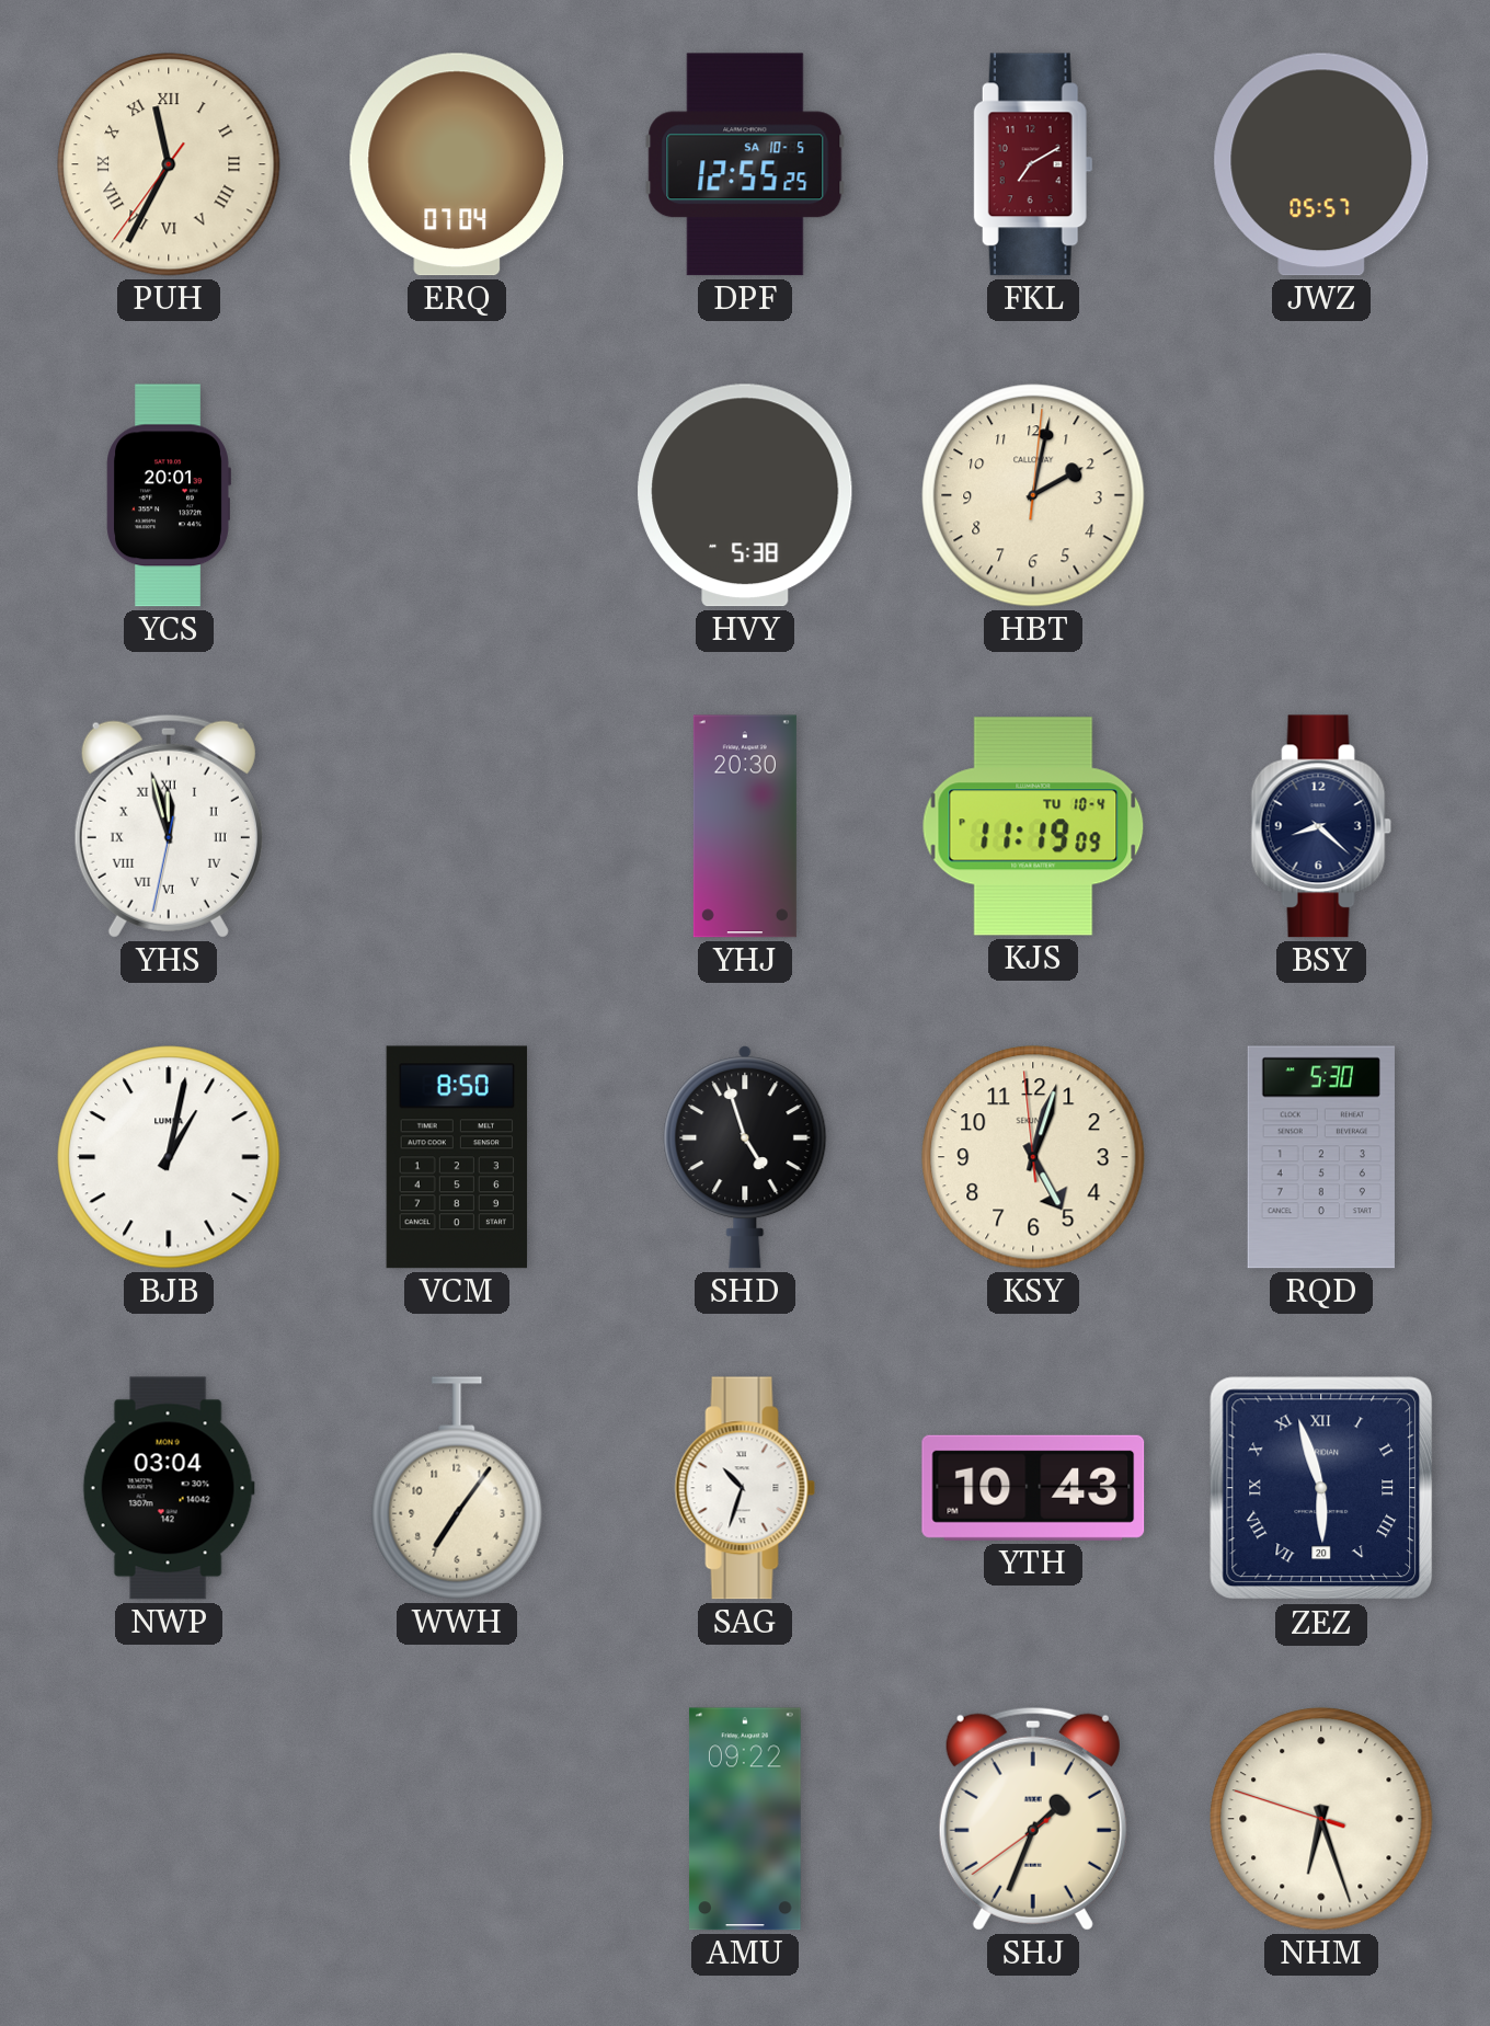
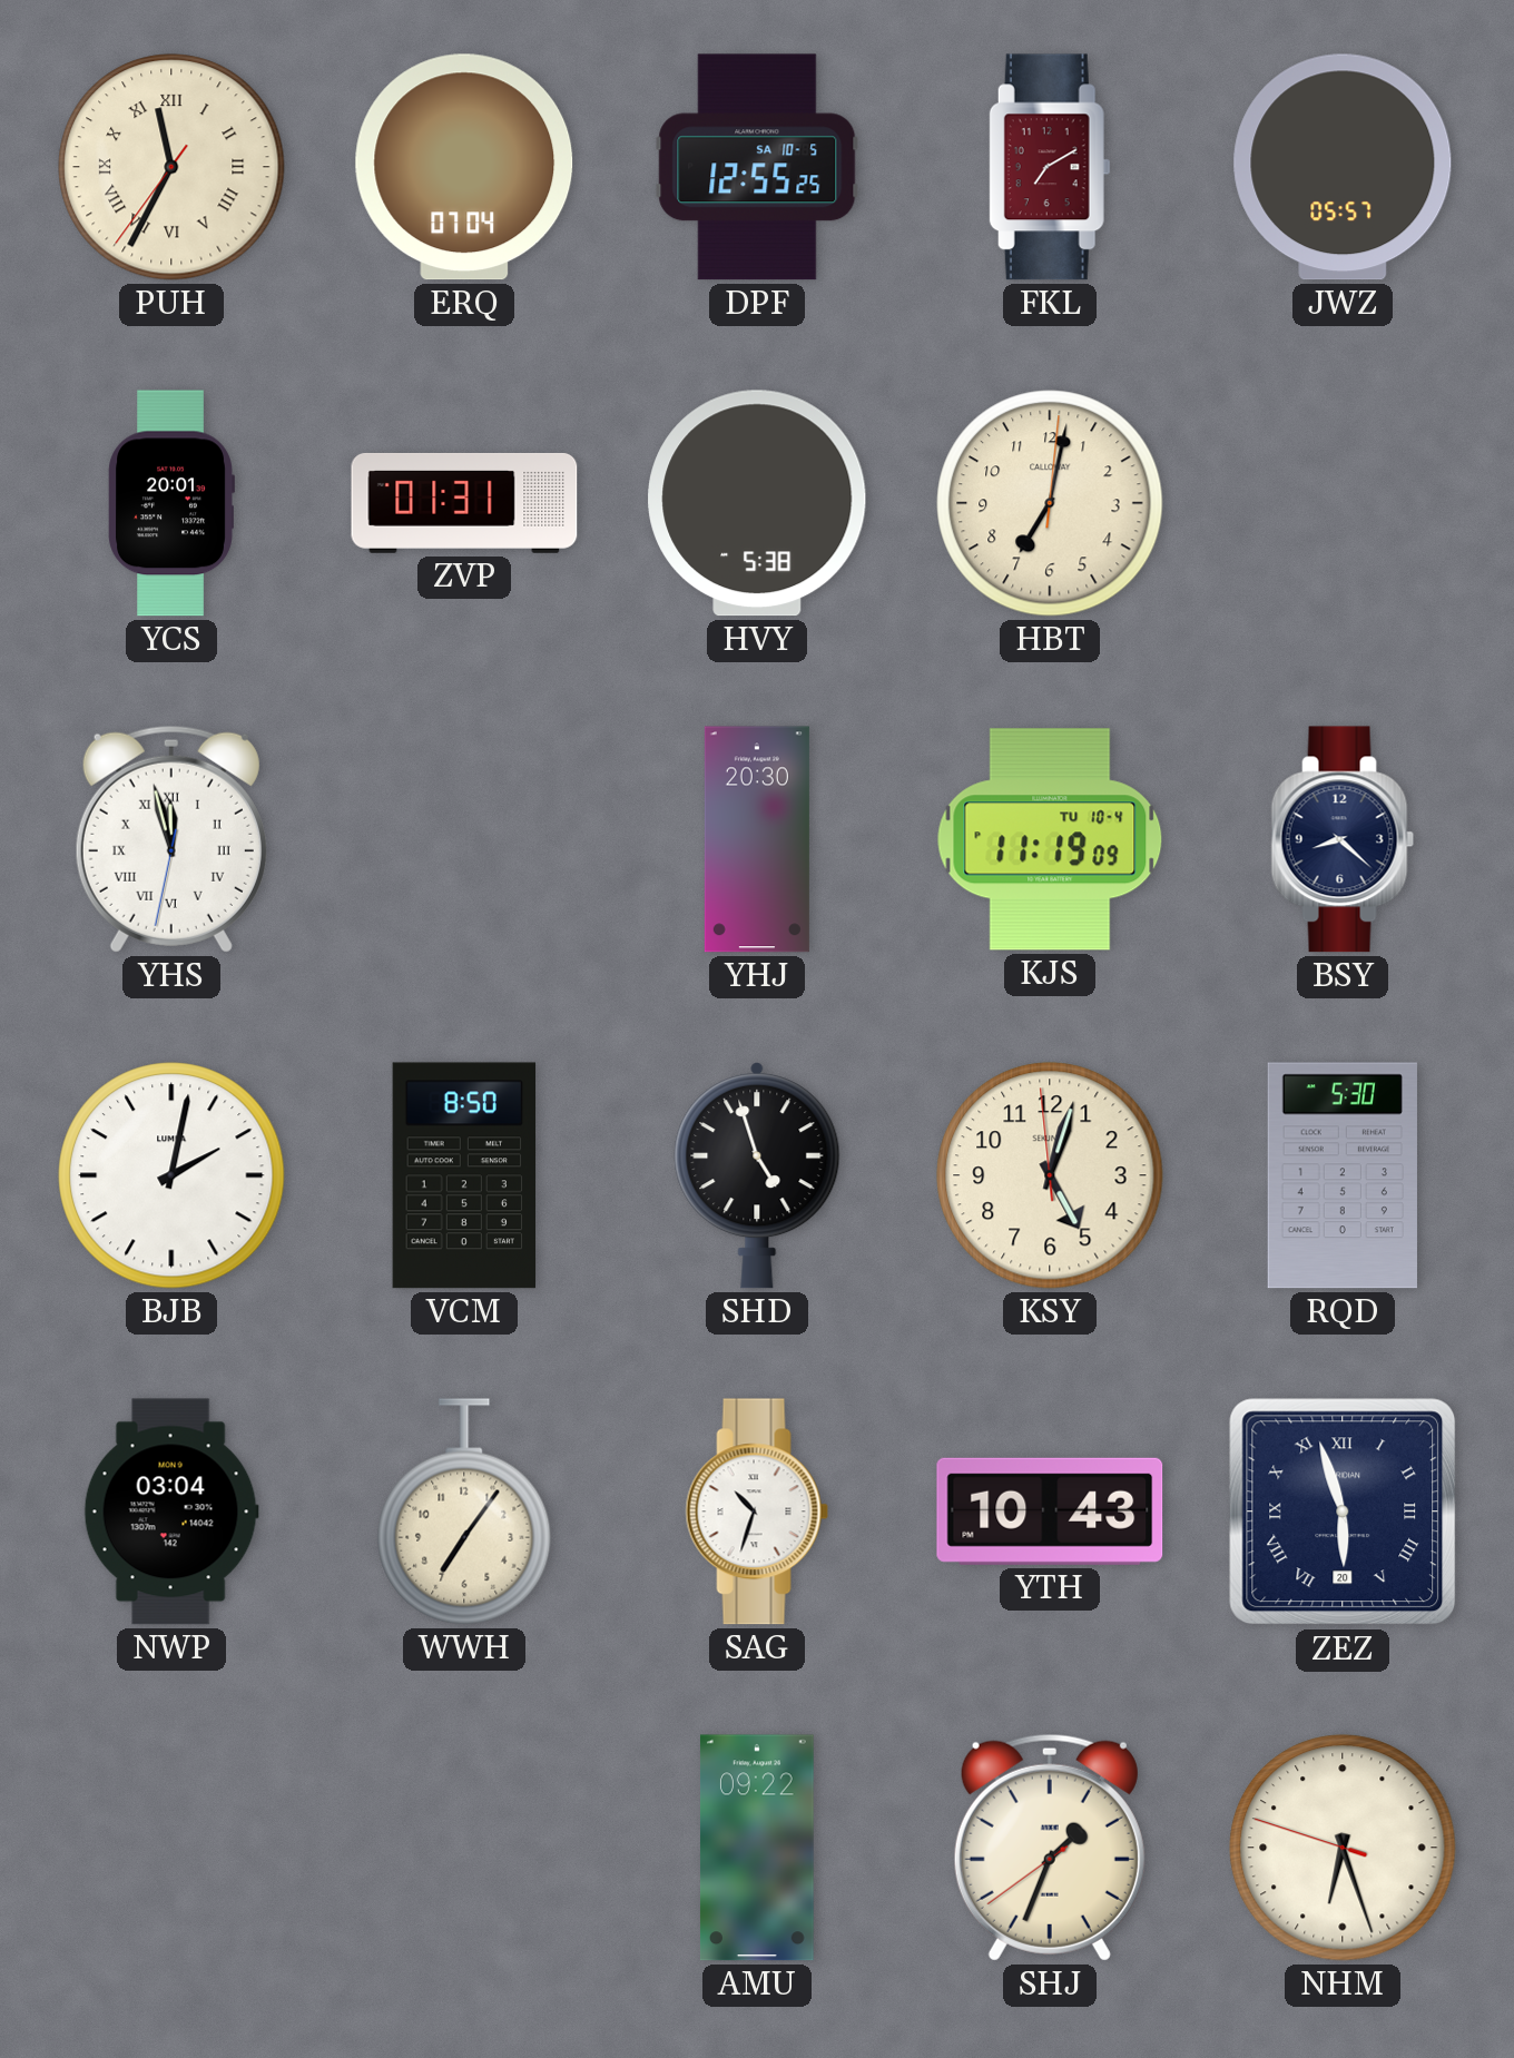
ZVP: none -> 01:31 (464, 503)
HBT: 2:02 -> 7:02 (1050, 503)
BJB: 1:02 -> 2:02 (171, 1175)
